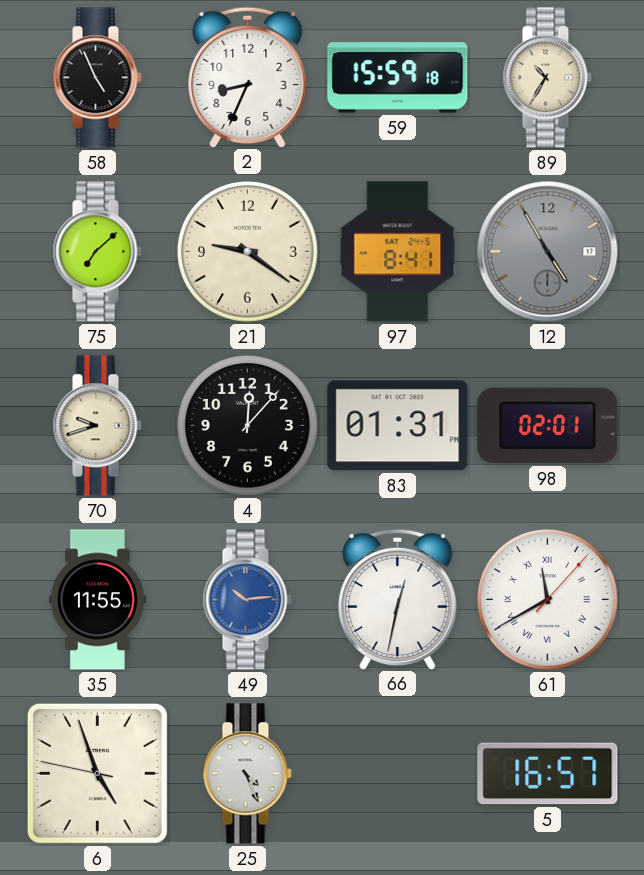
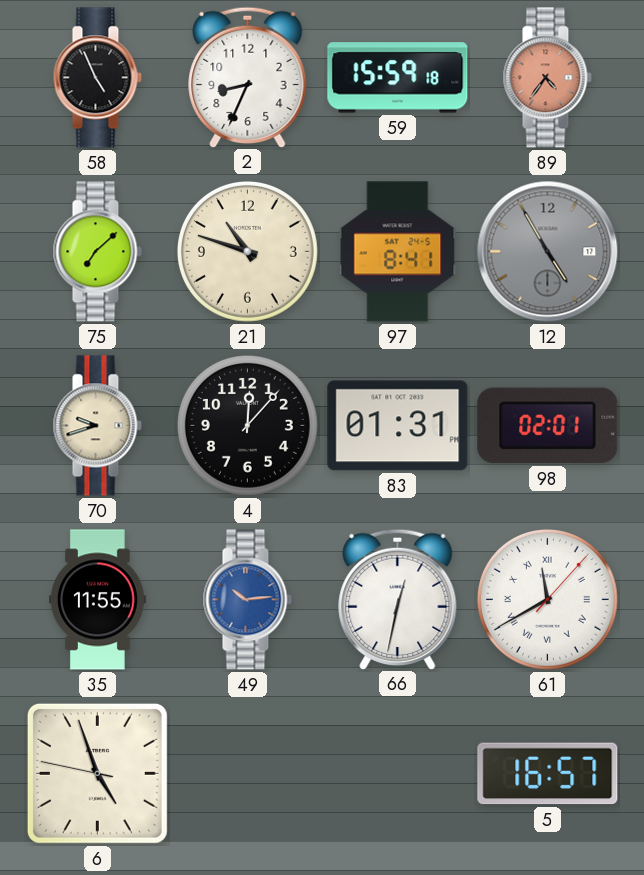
89: 10:35 -> 4:36 (547, 78)
89 dial: cream -> salmon (547, 78)
21: 9:21 -> 10:48 (247, 251)
25: 4:26 -> none (247, 774)
